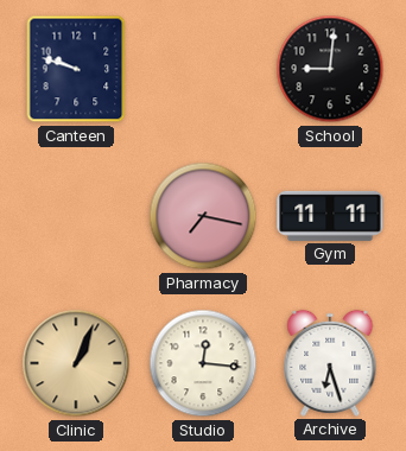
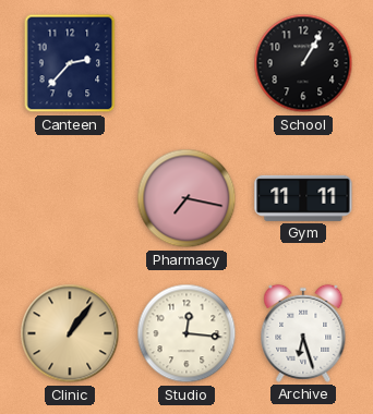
Canteen: 9:48 -> 2:37 (70, 63)
School: 9:01 -> 1:05 (303, 63)
Clinic: 1:04 -> 1:06 (70, 333)
